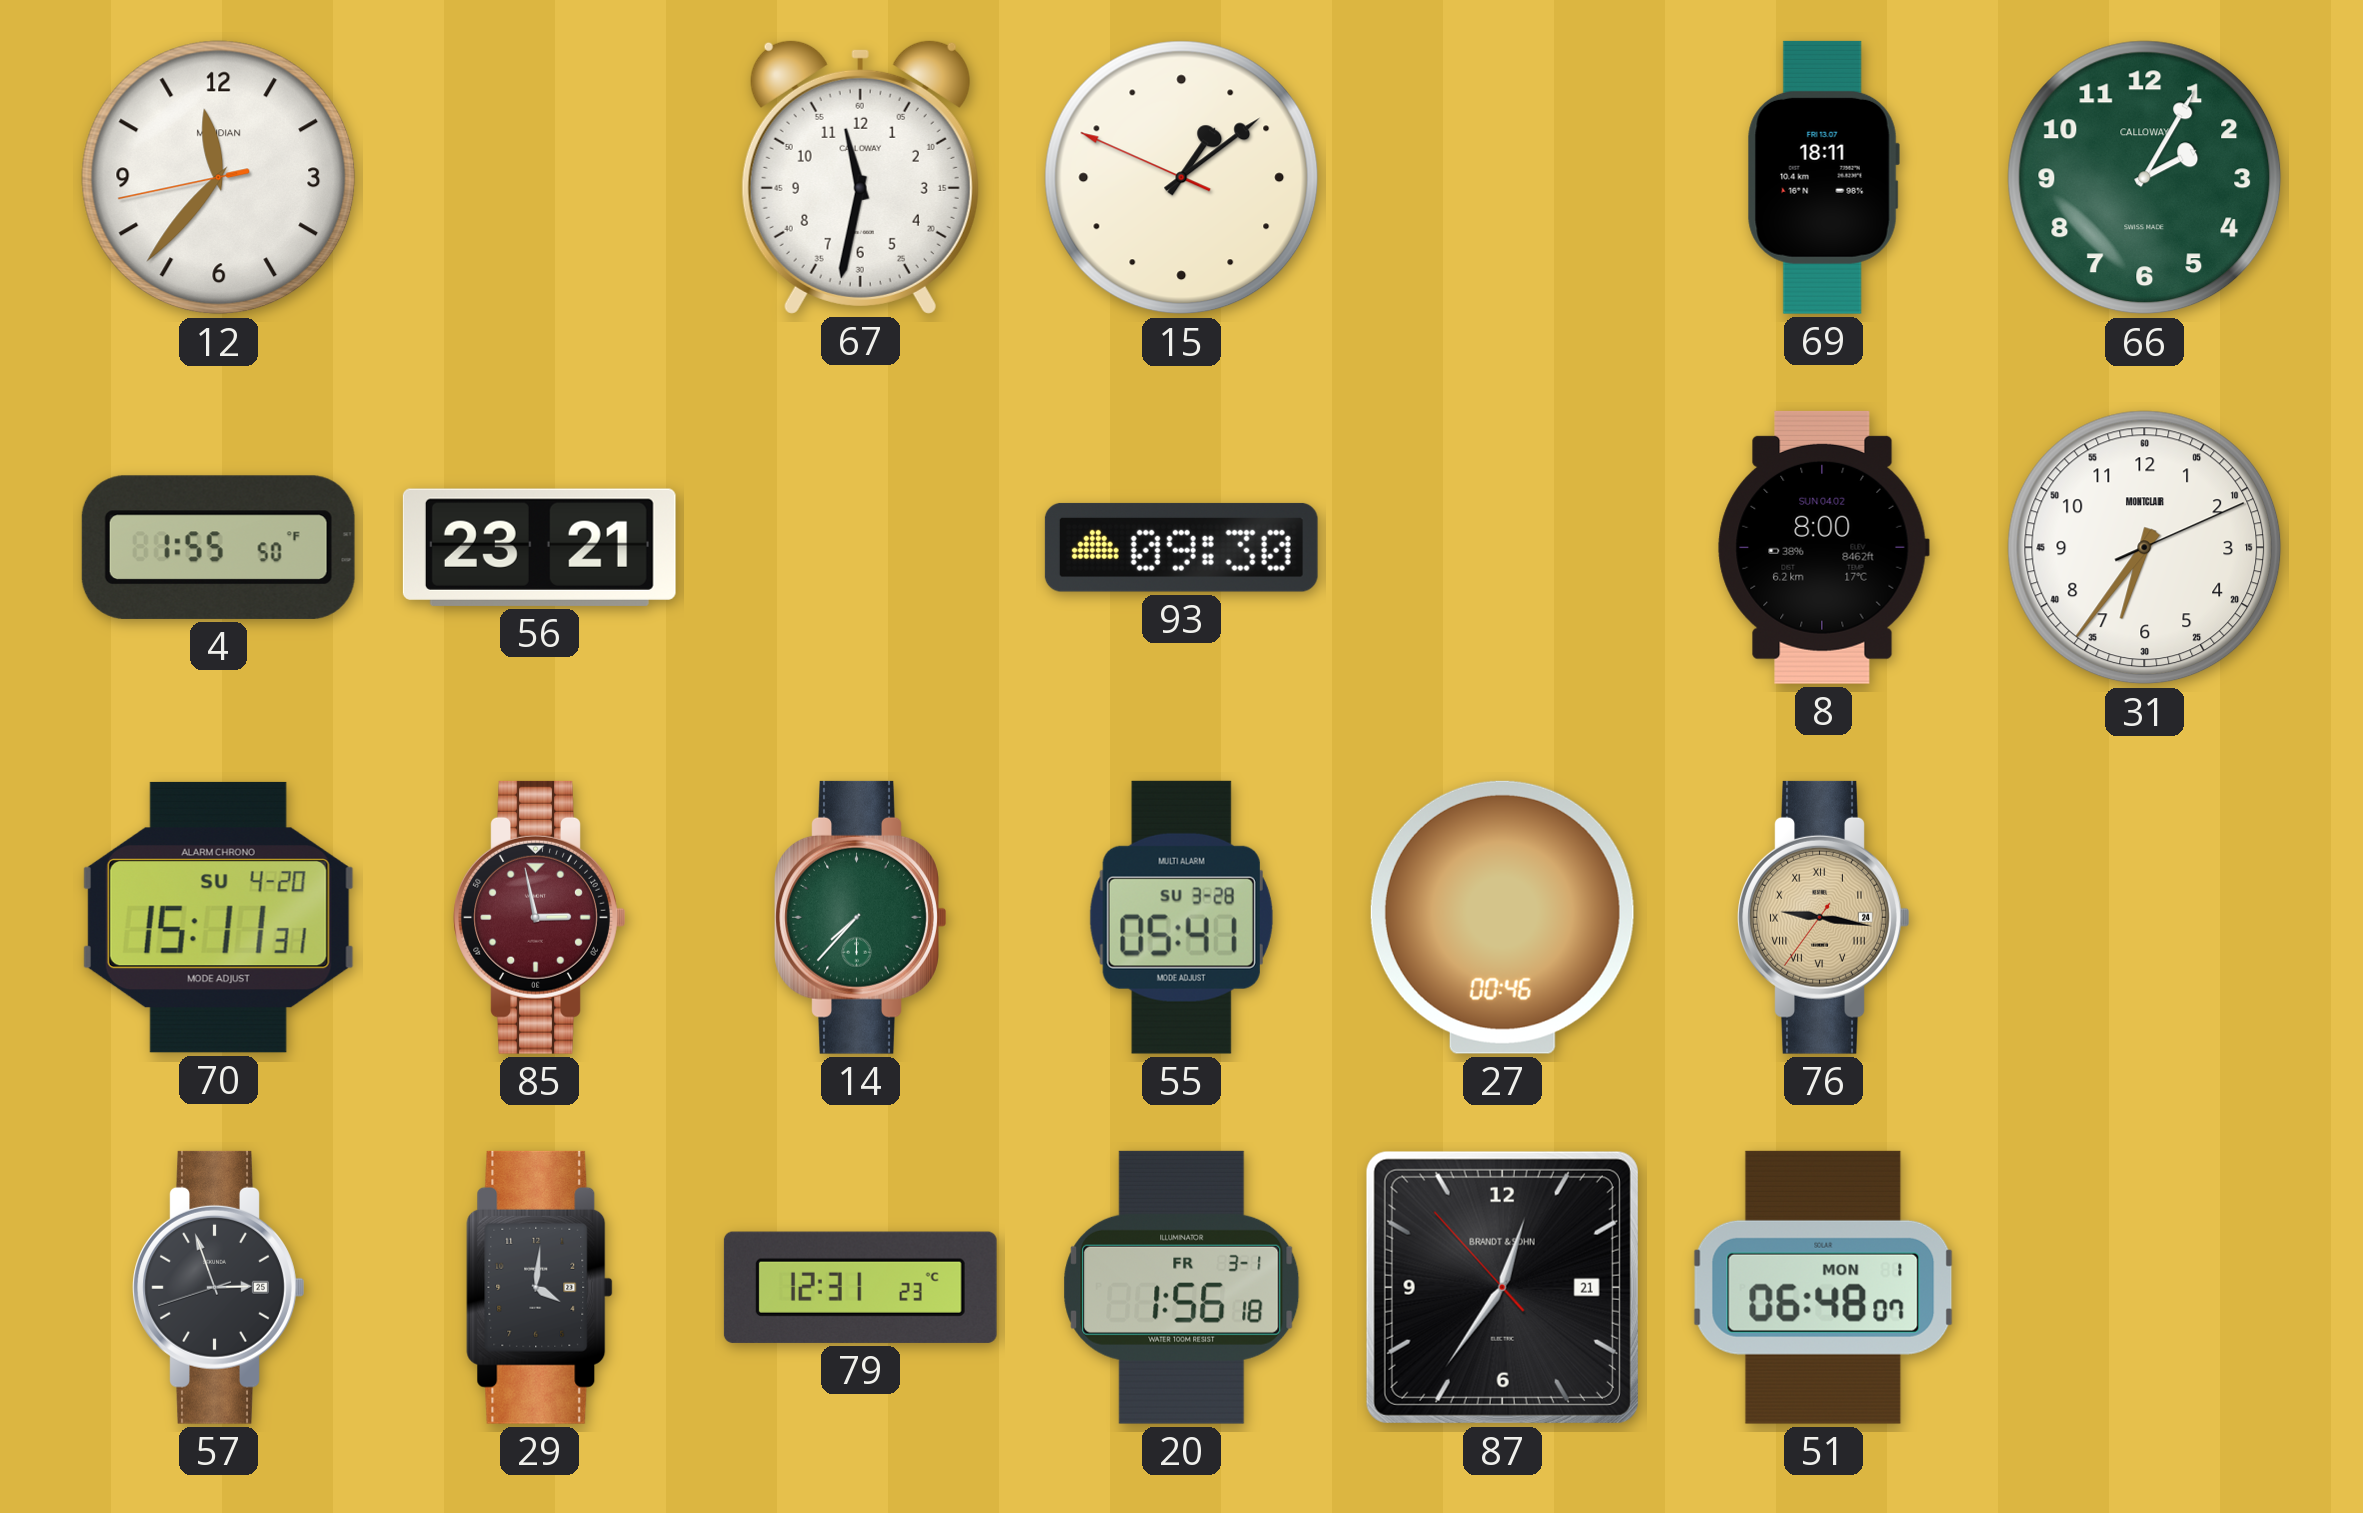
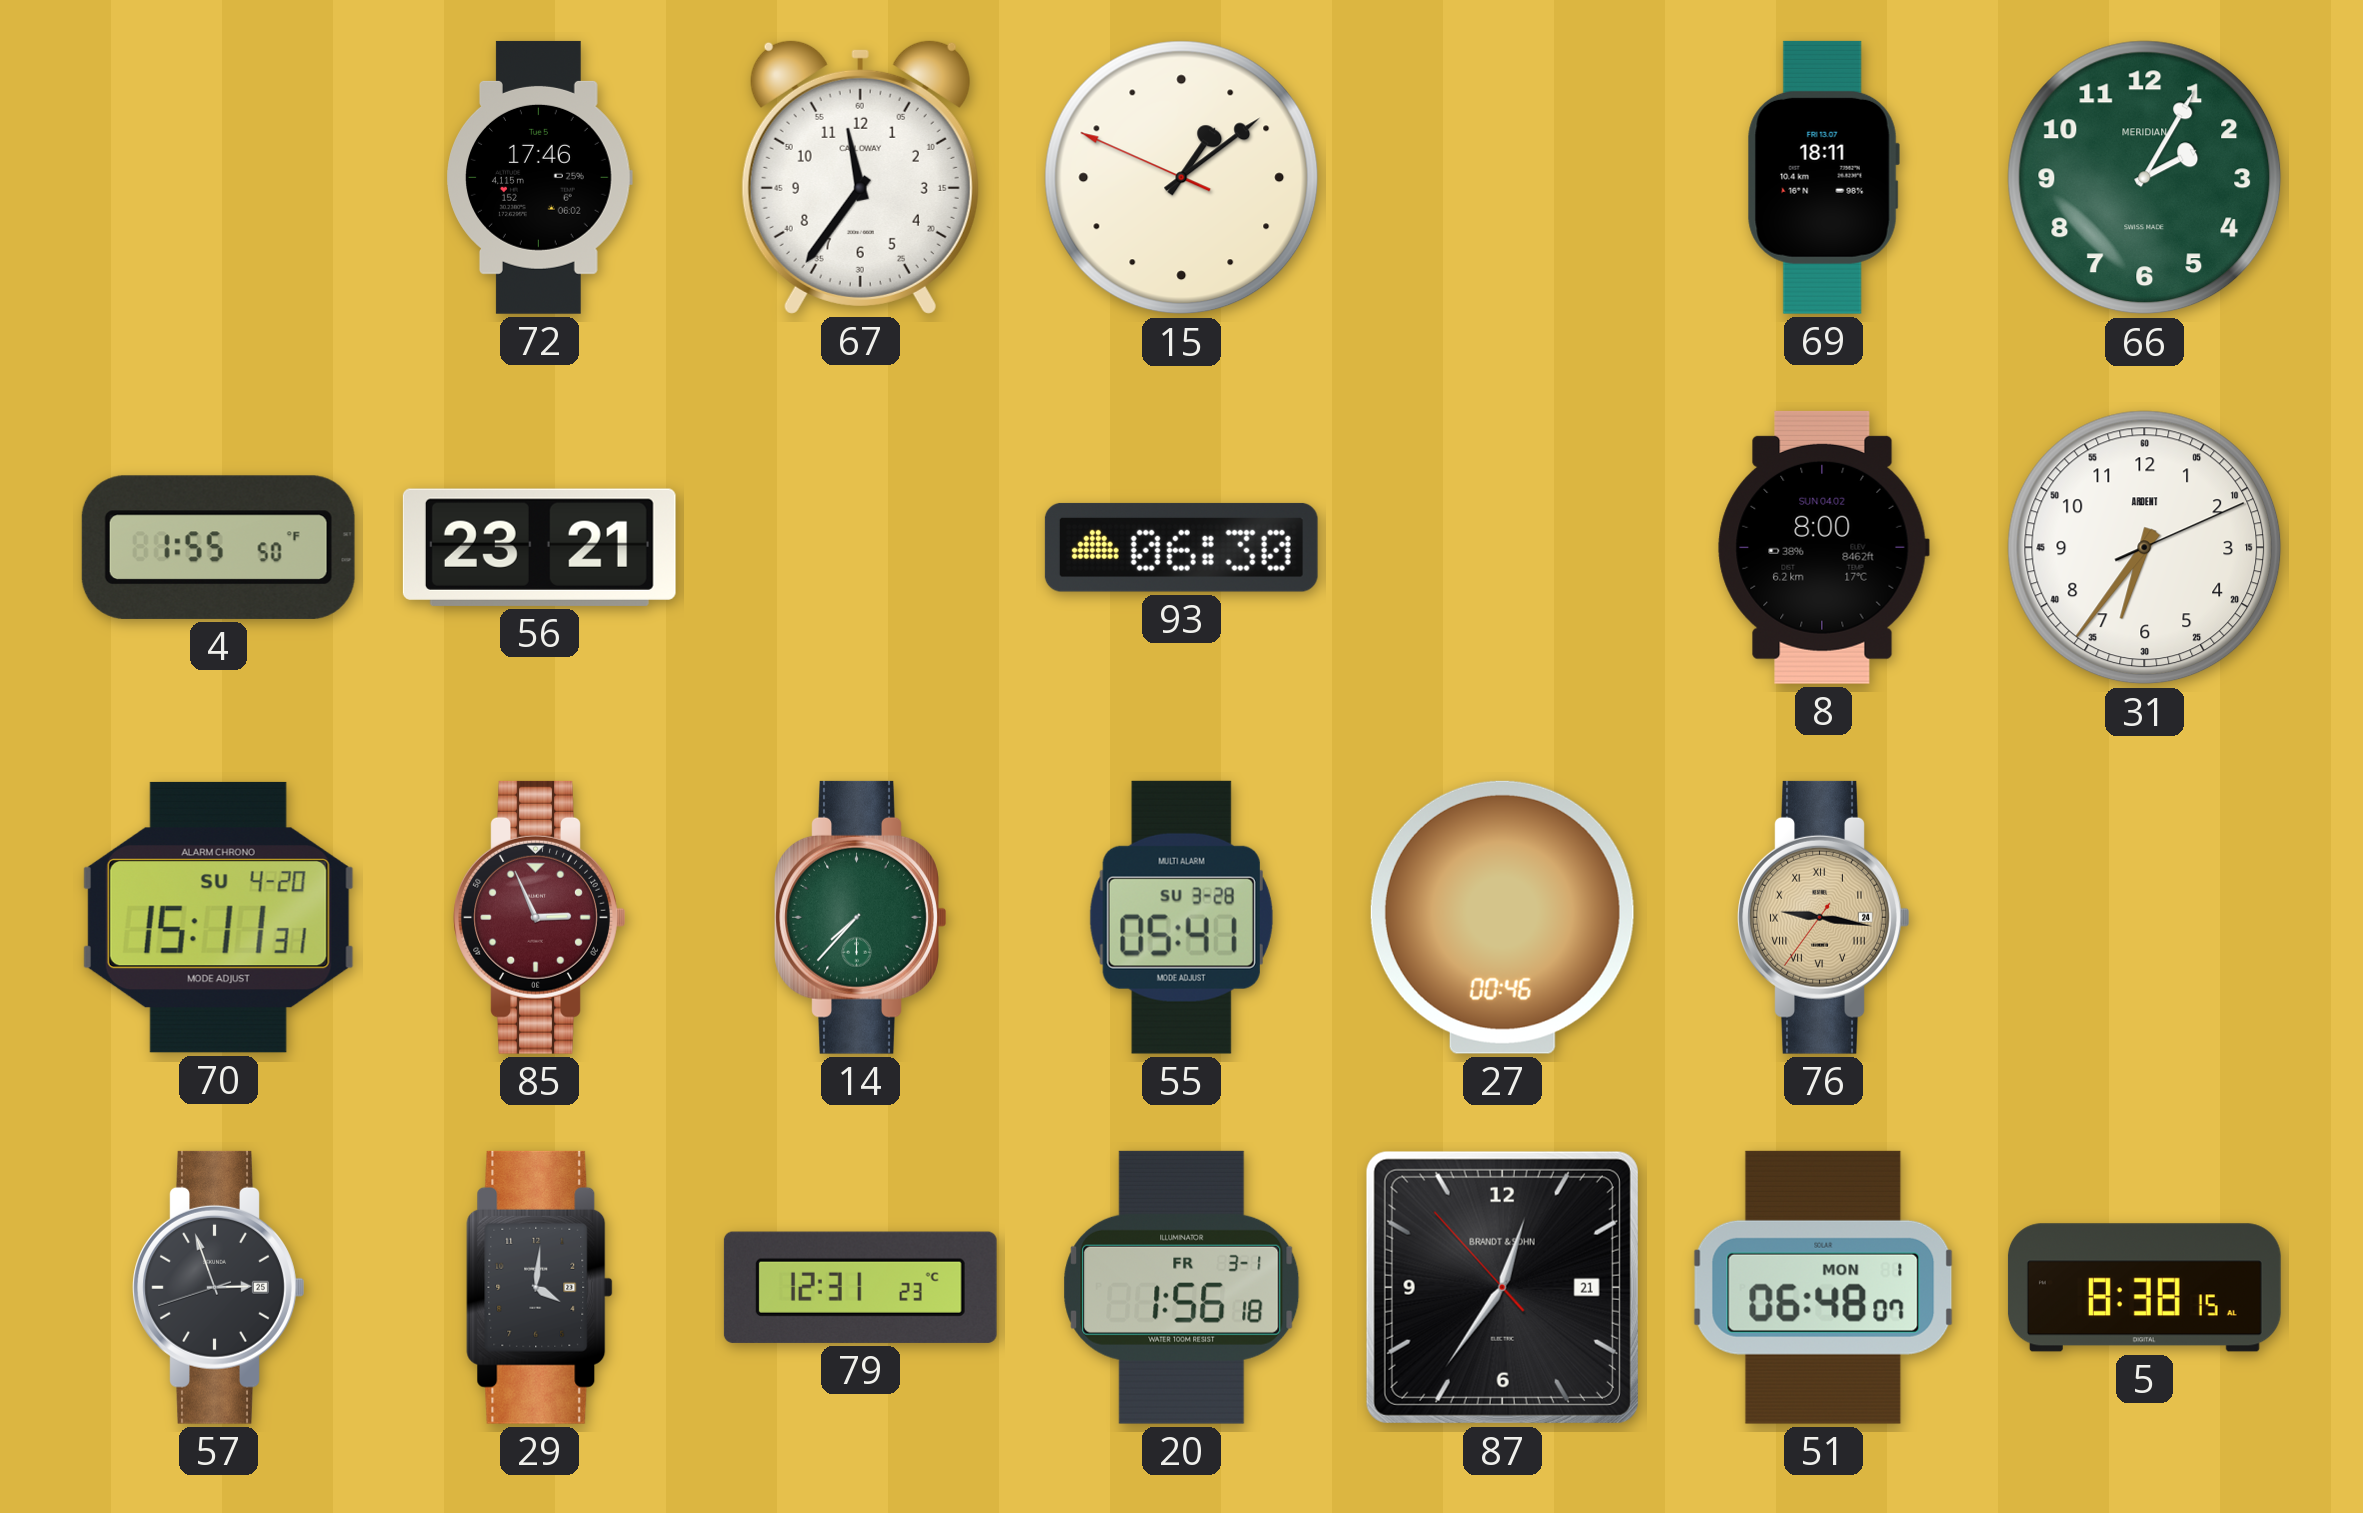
12: 11:36 -> none (219, 178)
72: none -> 17:46 (539, 177)
67: 11:32 -> 11:36 (860, 177)
66 brand: CALLOWAY -> MERIDIAN (2145, 178)
93: 09:30 -> 06:30 (1181, 547)
31 brand: MONTCLAIR -> ARDENT (2145, 548)
85: 2:58 -> 2:56 (540, 917)
5: none -> 8:38 (2144, 1288)
